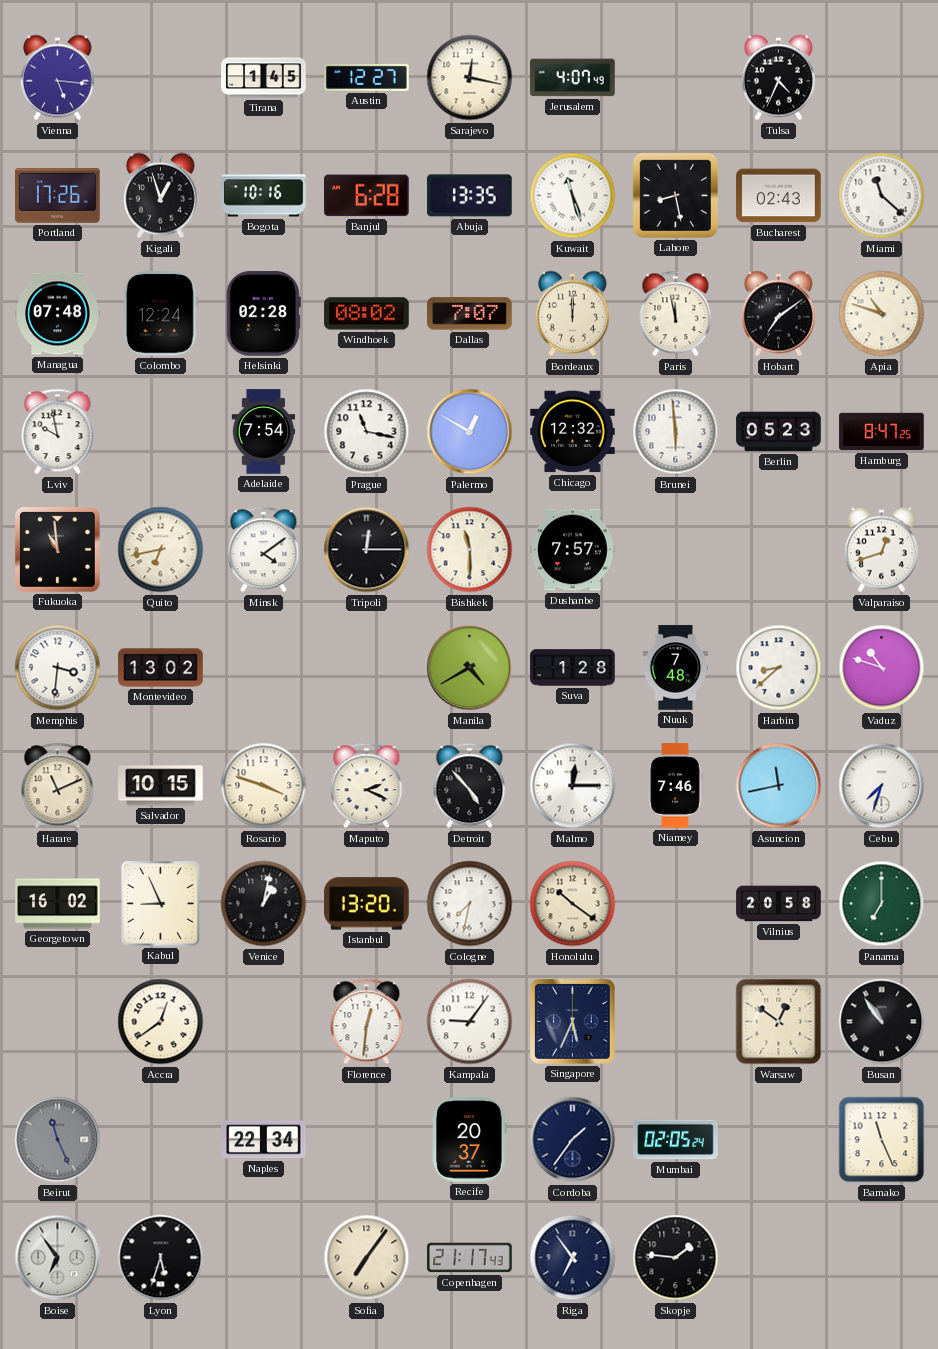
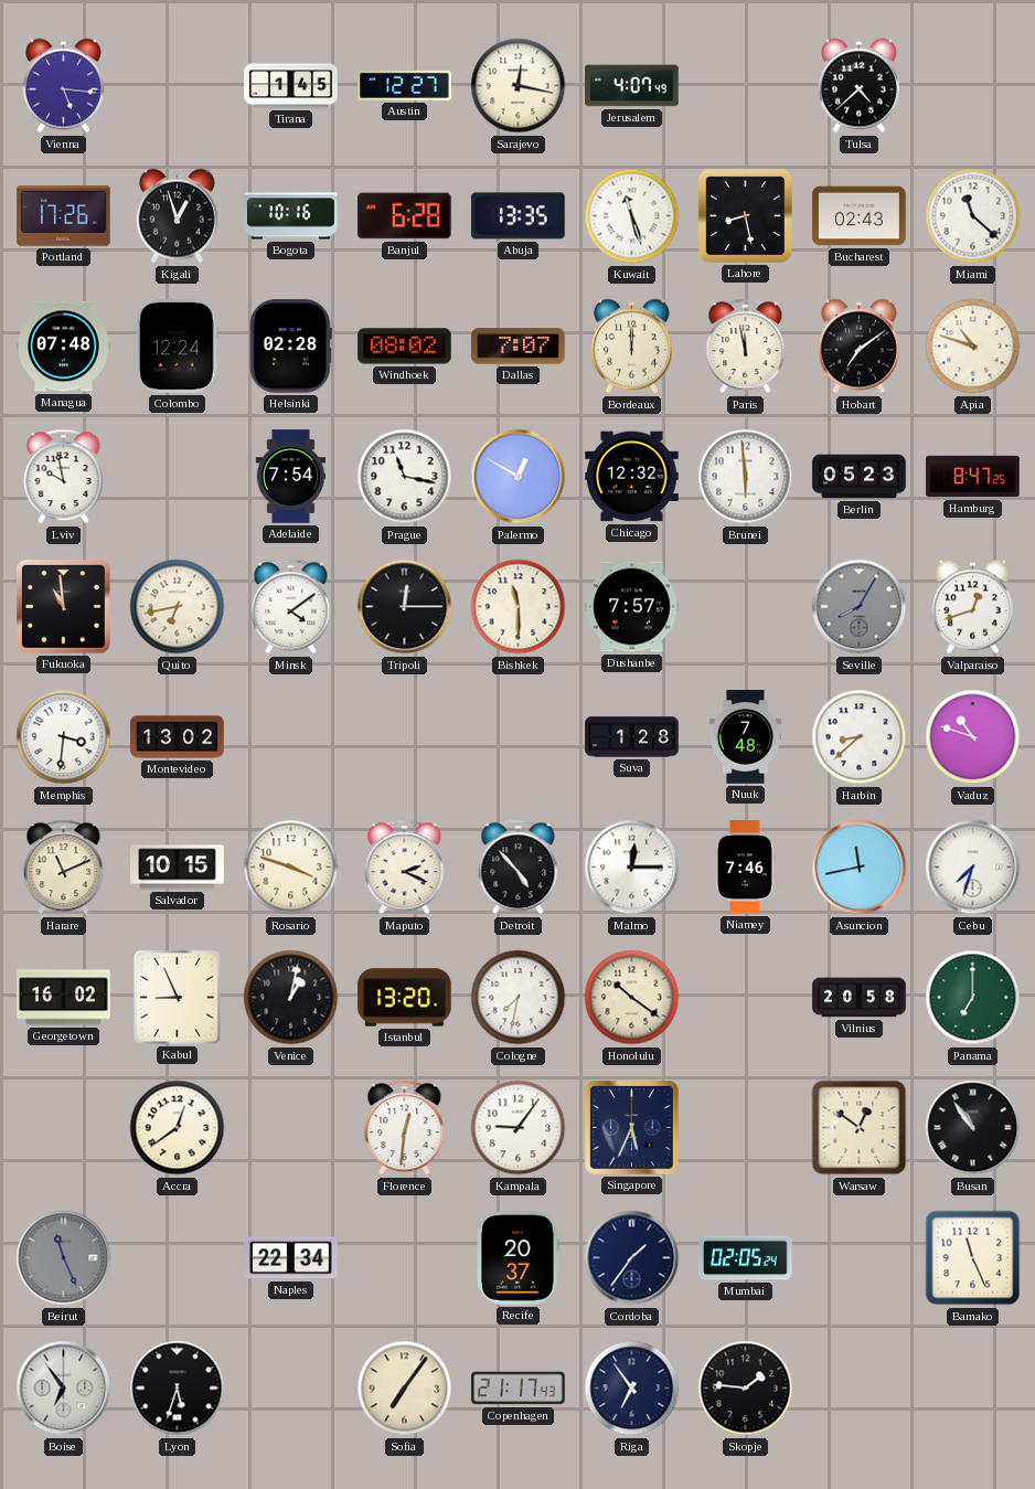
Tulsa: 4:34 -> 4:38 (858, 86)
Seville: none -> 8:05 (860, 607)
Manila: 4:40 -> none (470, 668)
